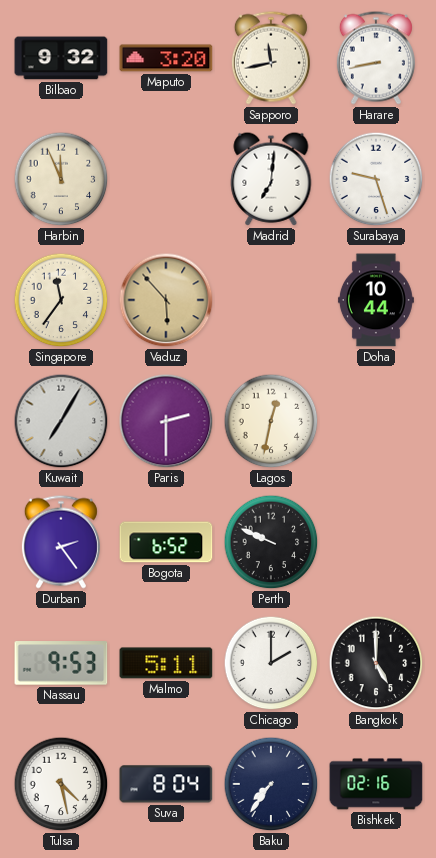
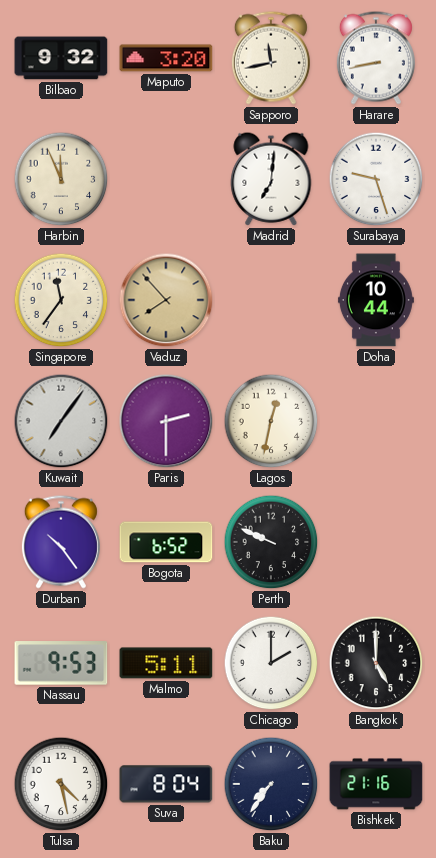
Vaduz: 5:53 -> 7:53 (166, 300)
Kuwait: 7:05 -> 7:06 (61, 421)
Durban: 2:24 -> 10:24 (61, 542)
Bishkek: 02:16 -> 21:16 (376, 784)
